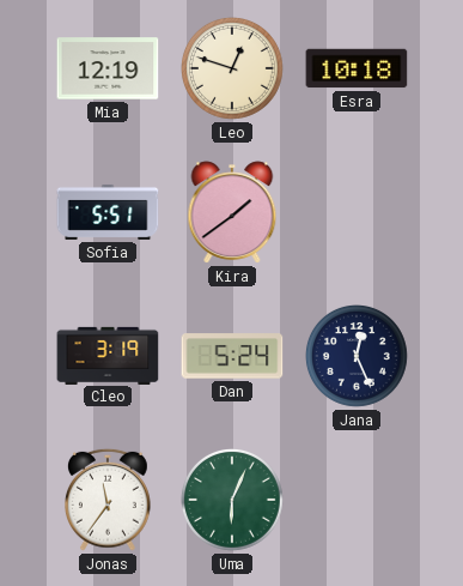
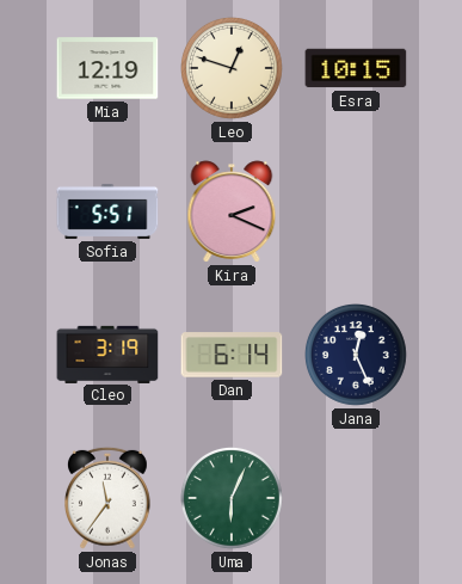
Esra: 10:18 -> 10:15 (356, 68)
Kira: 1:39 -> 2:19 (232, 211)
Dan: 5:24 -> 6:14 (232, 355)
